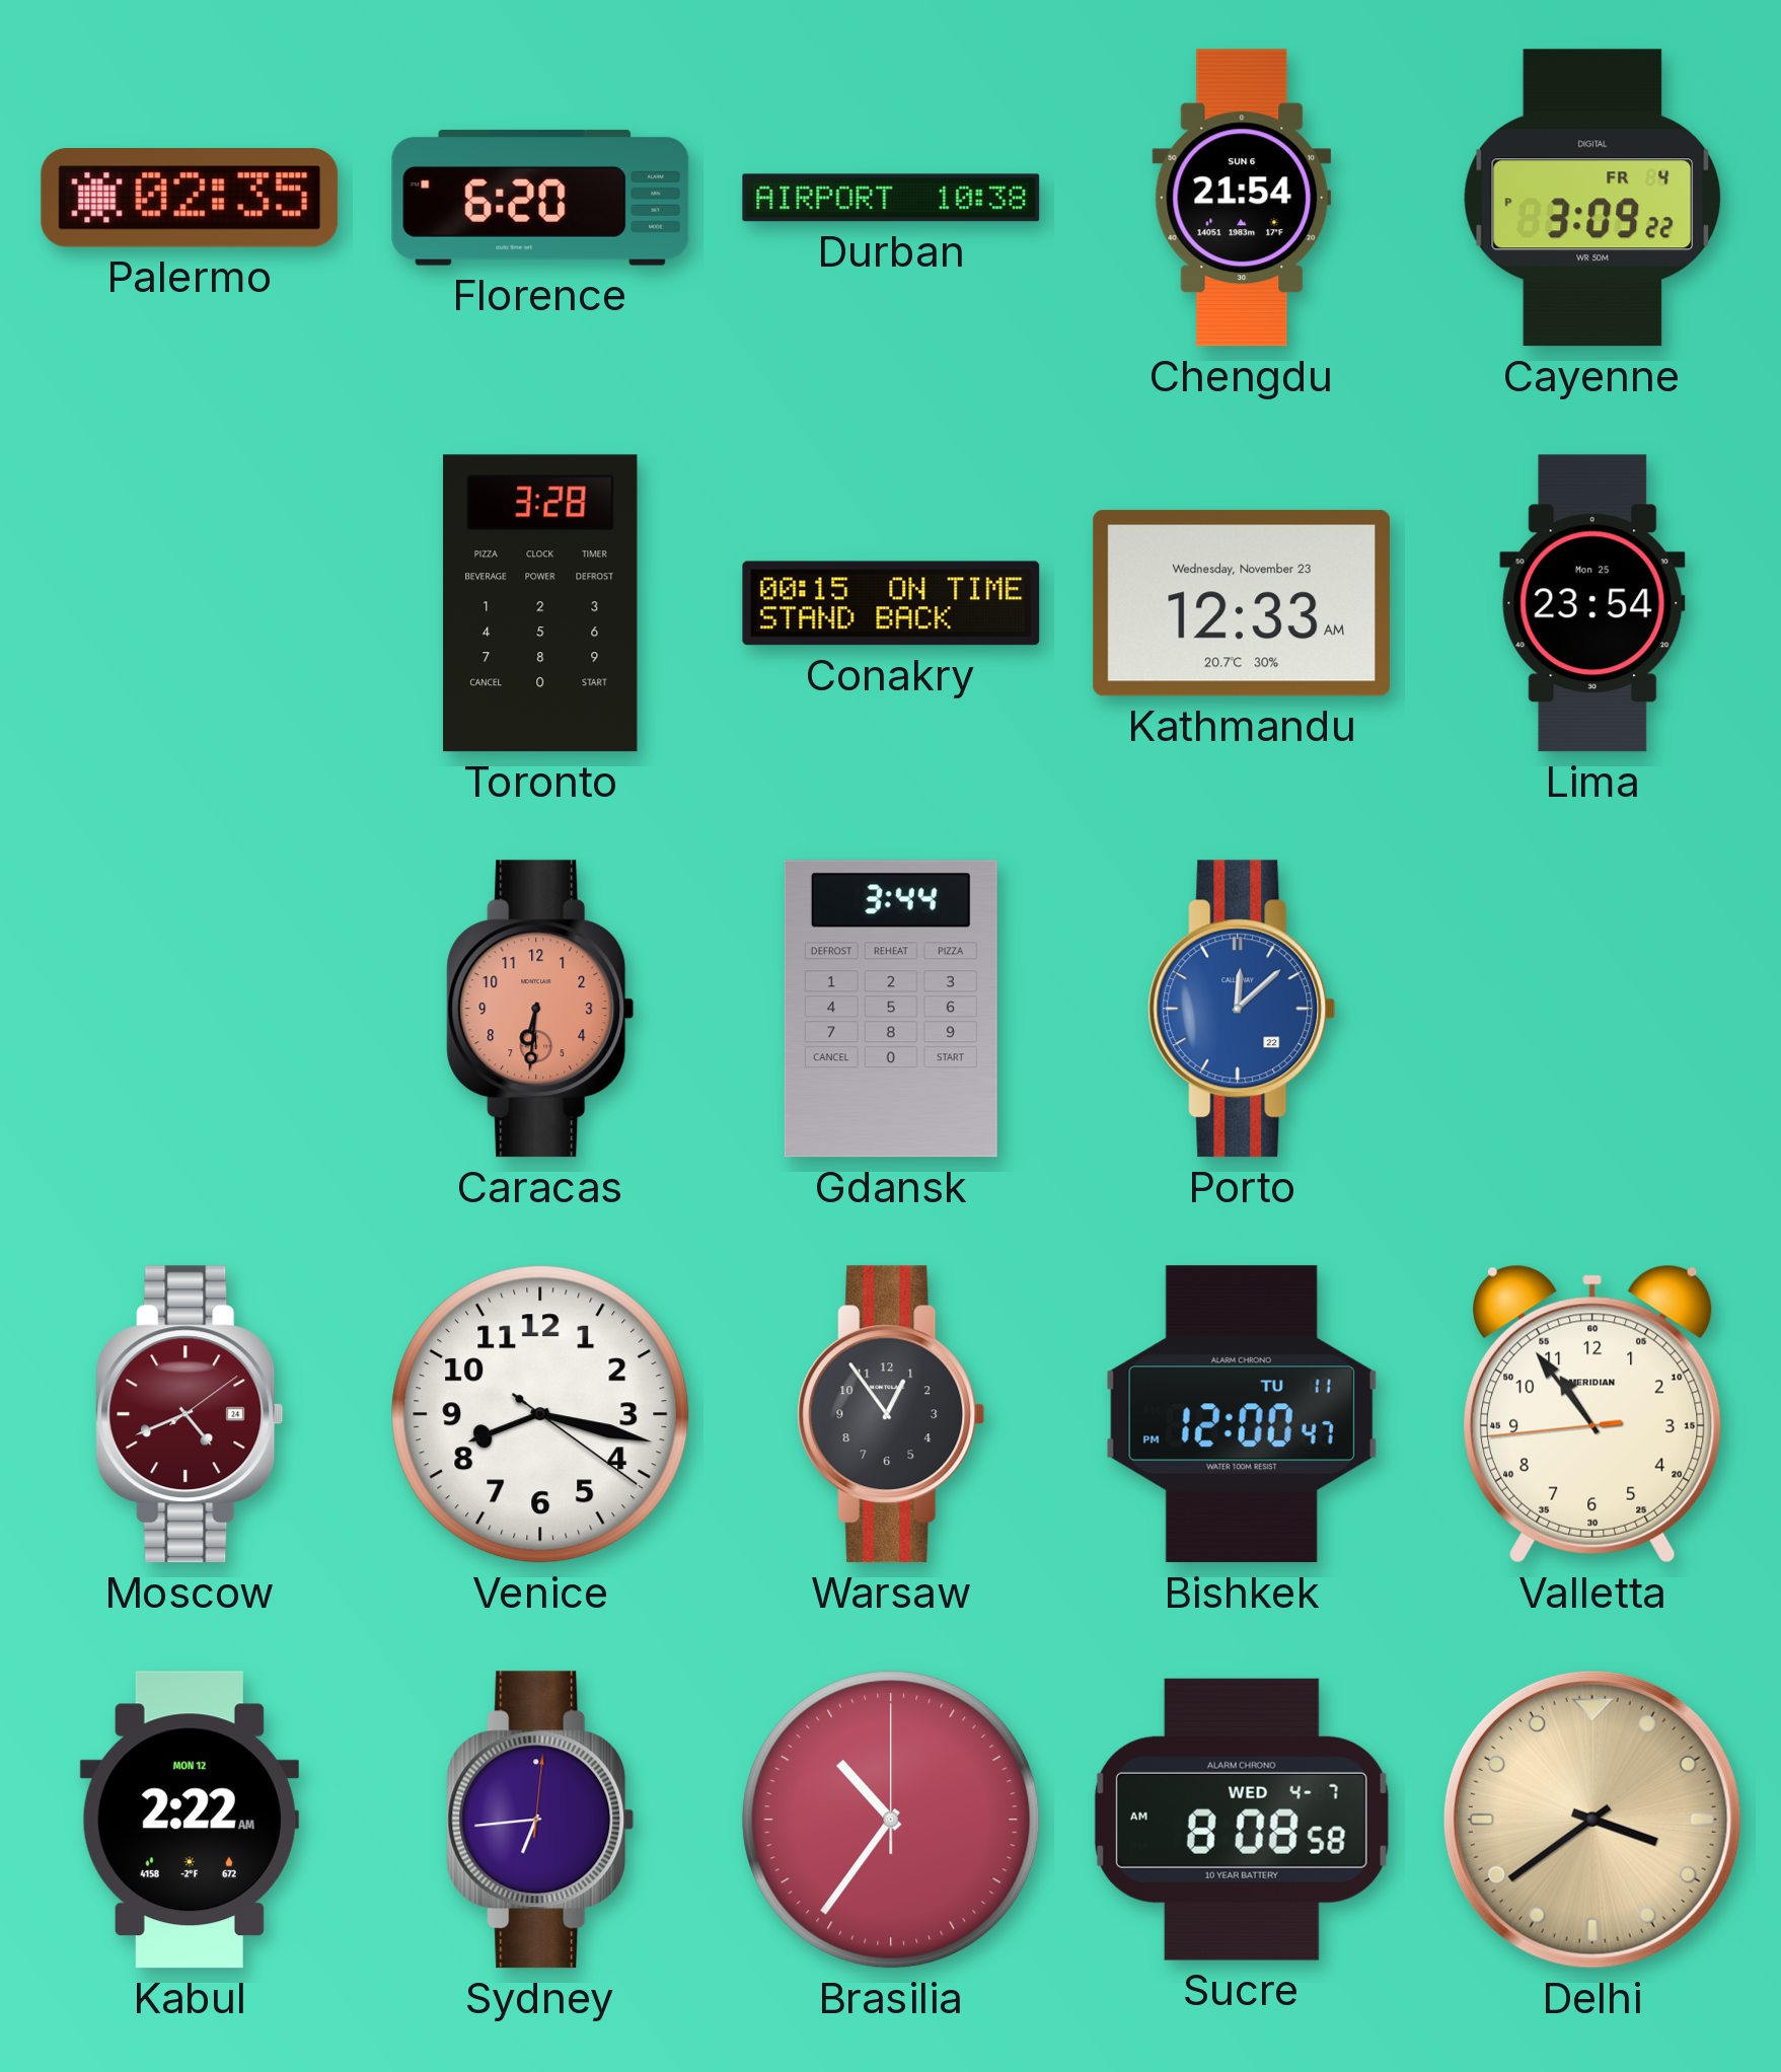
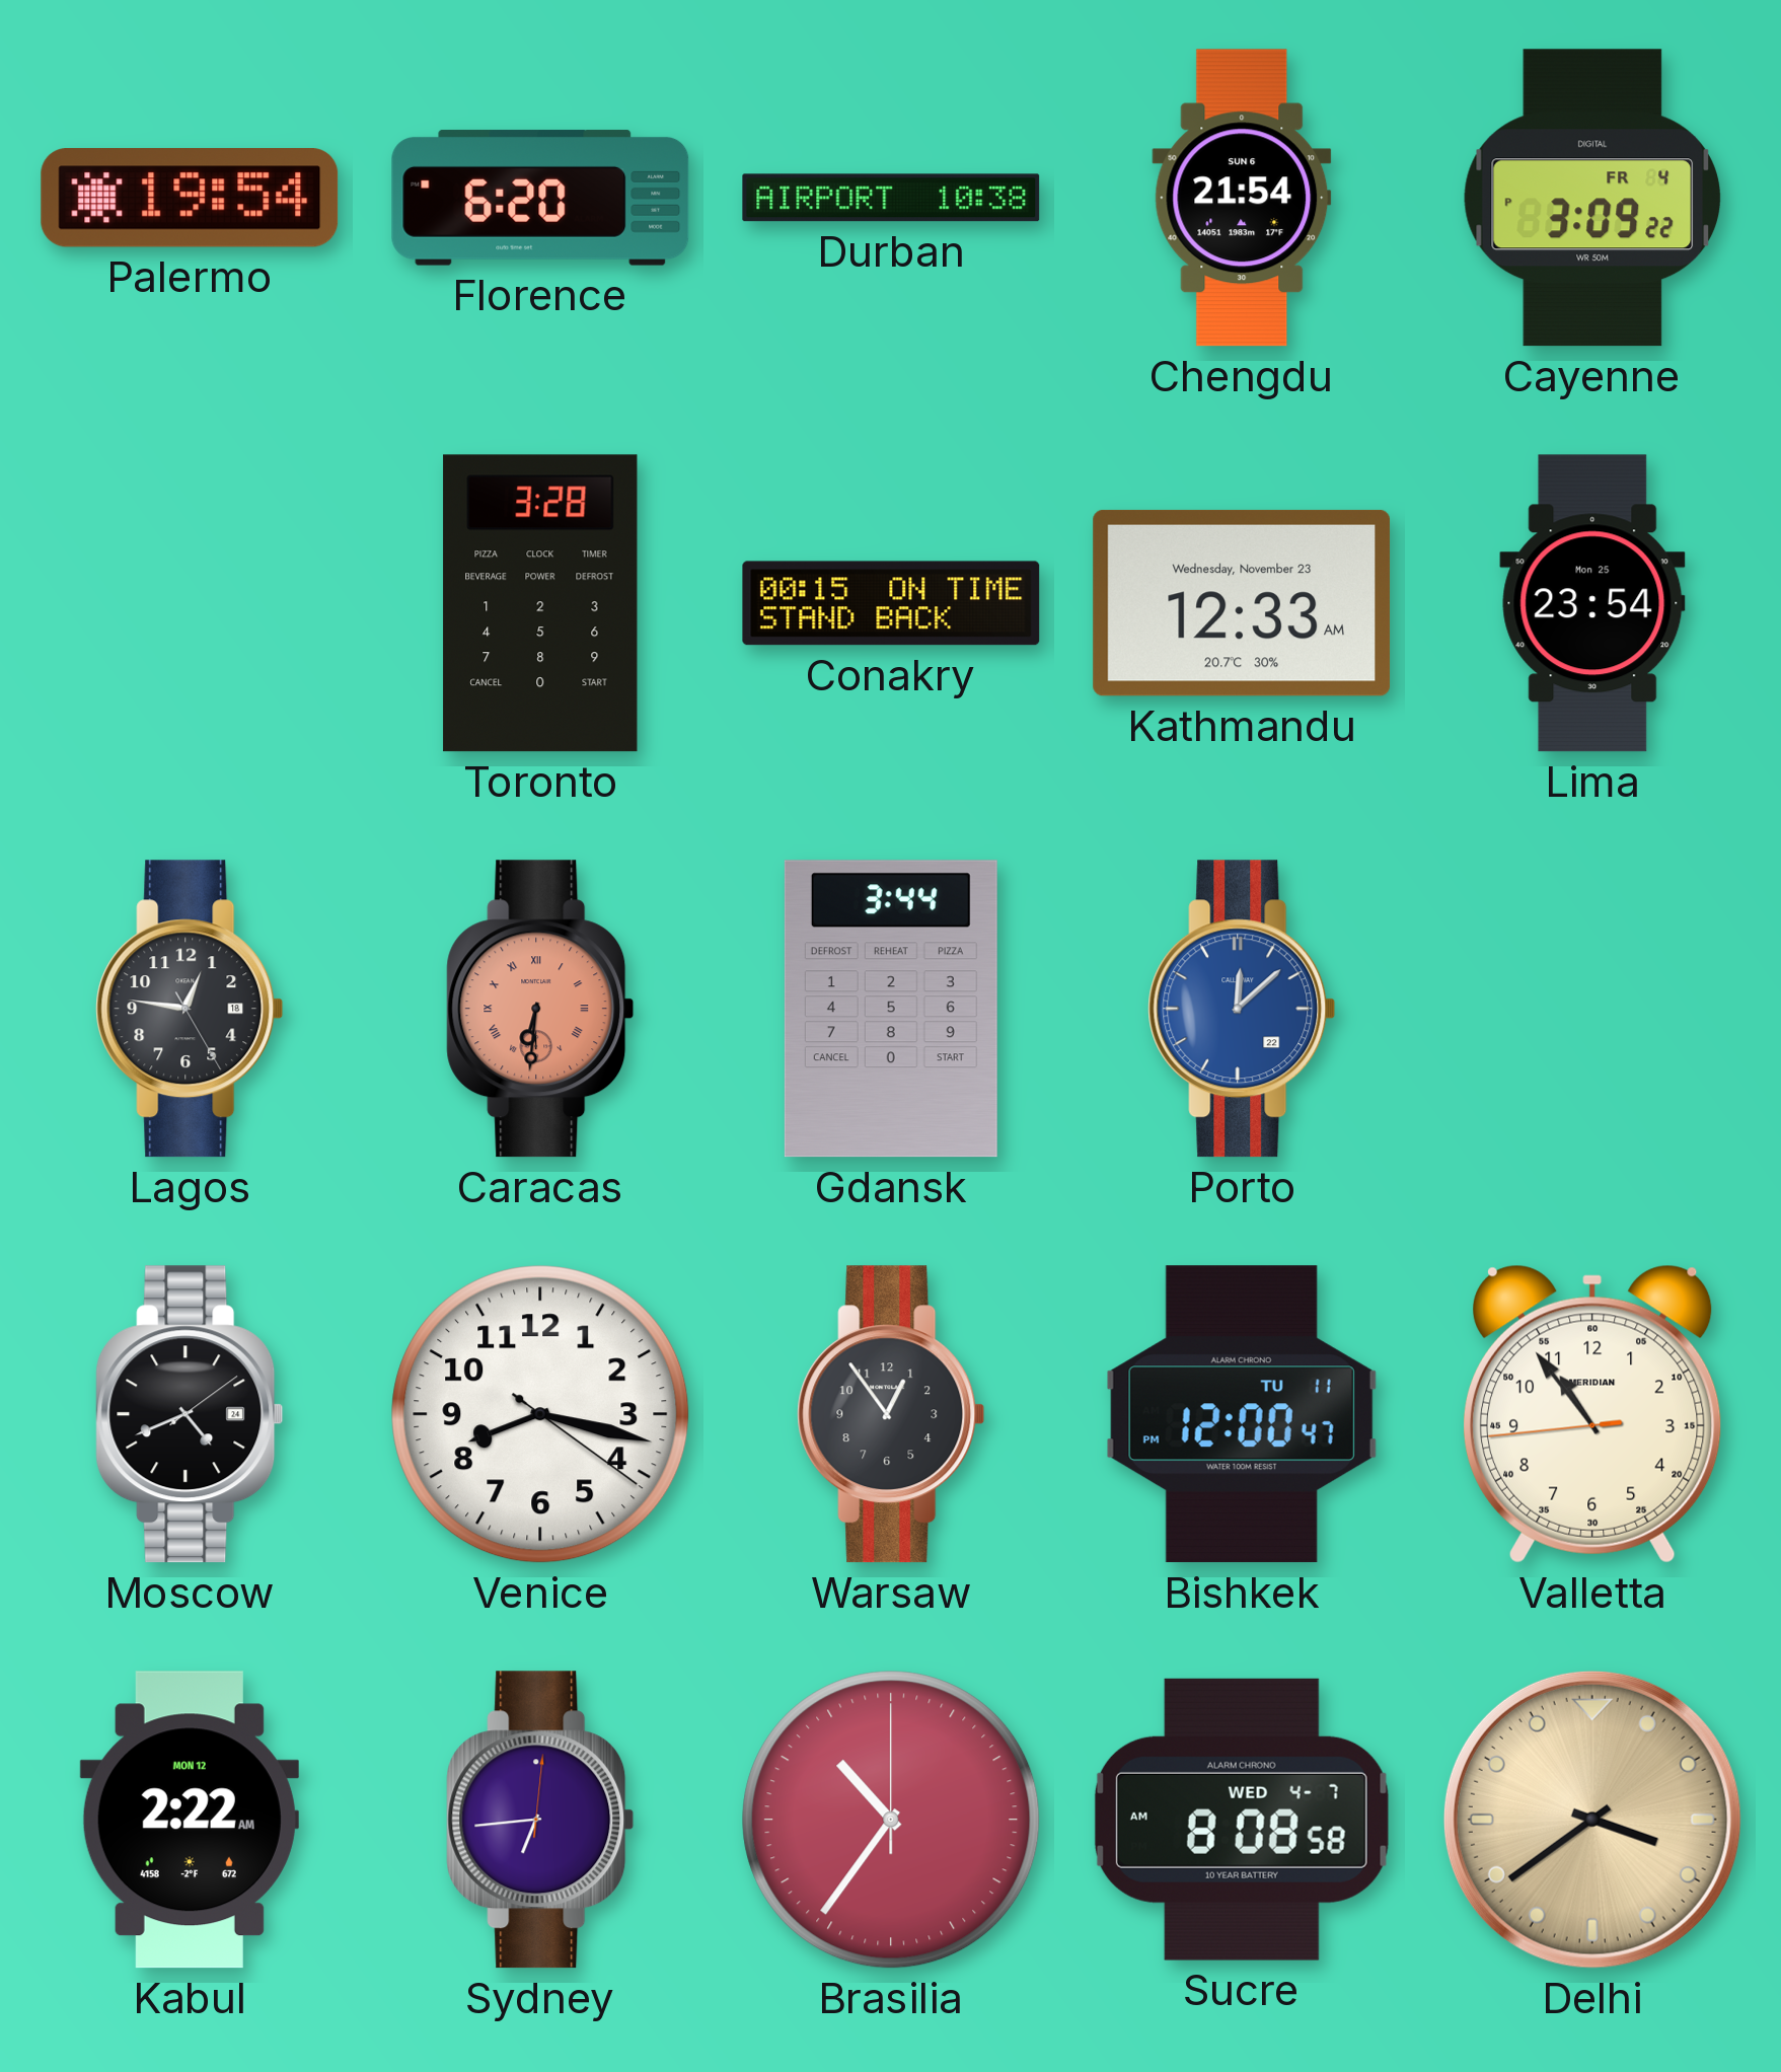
Palermo: 02:35 -> 19:54 (190, 199)
Lagos: none -> 12:46 (190, 1009)
Caracas numerals: Arabic -> Roman (540, 1009)
Moscow dial: burgundy -> black (190, 1414)
